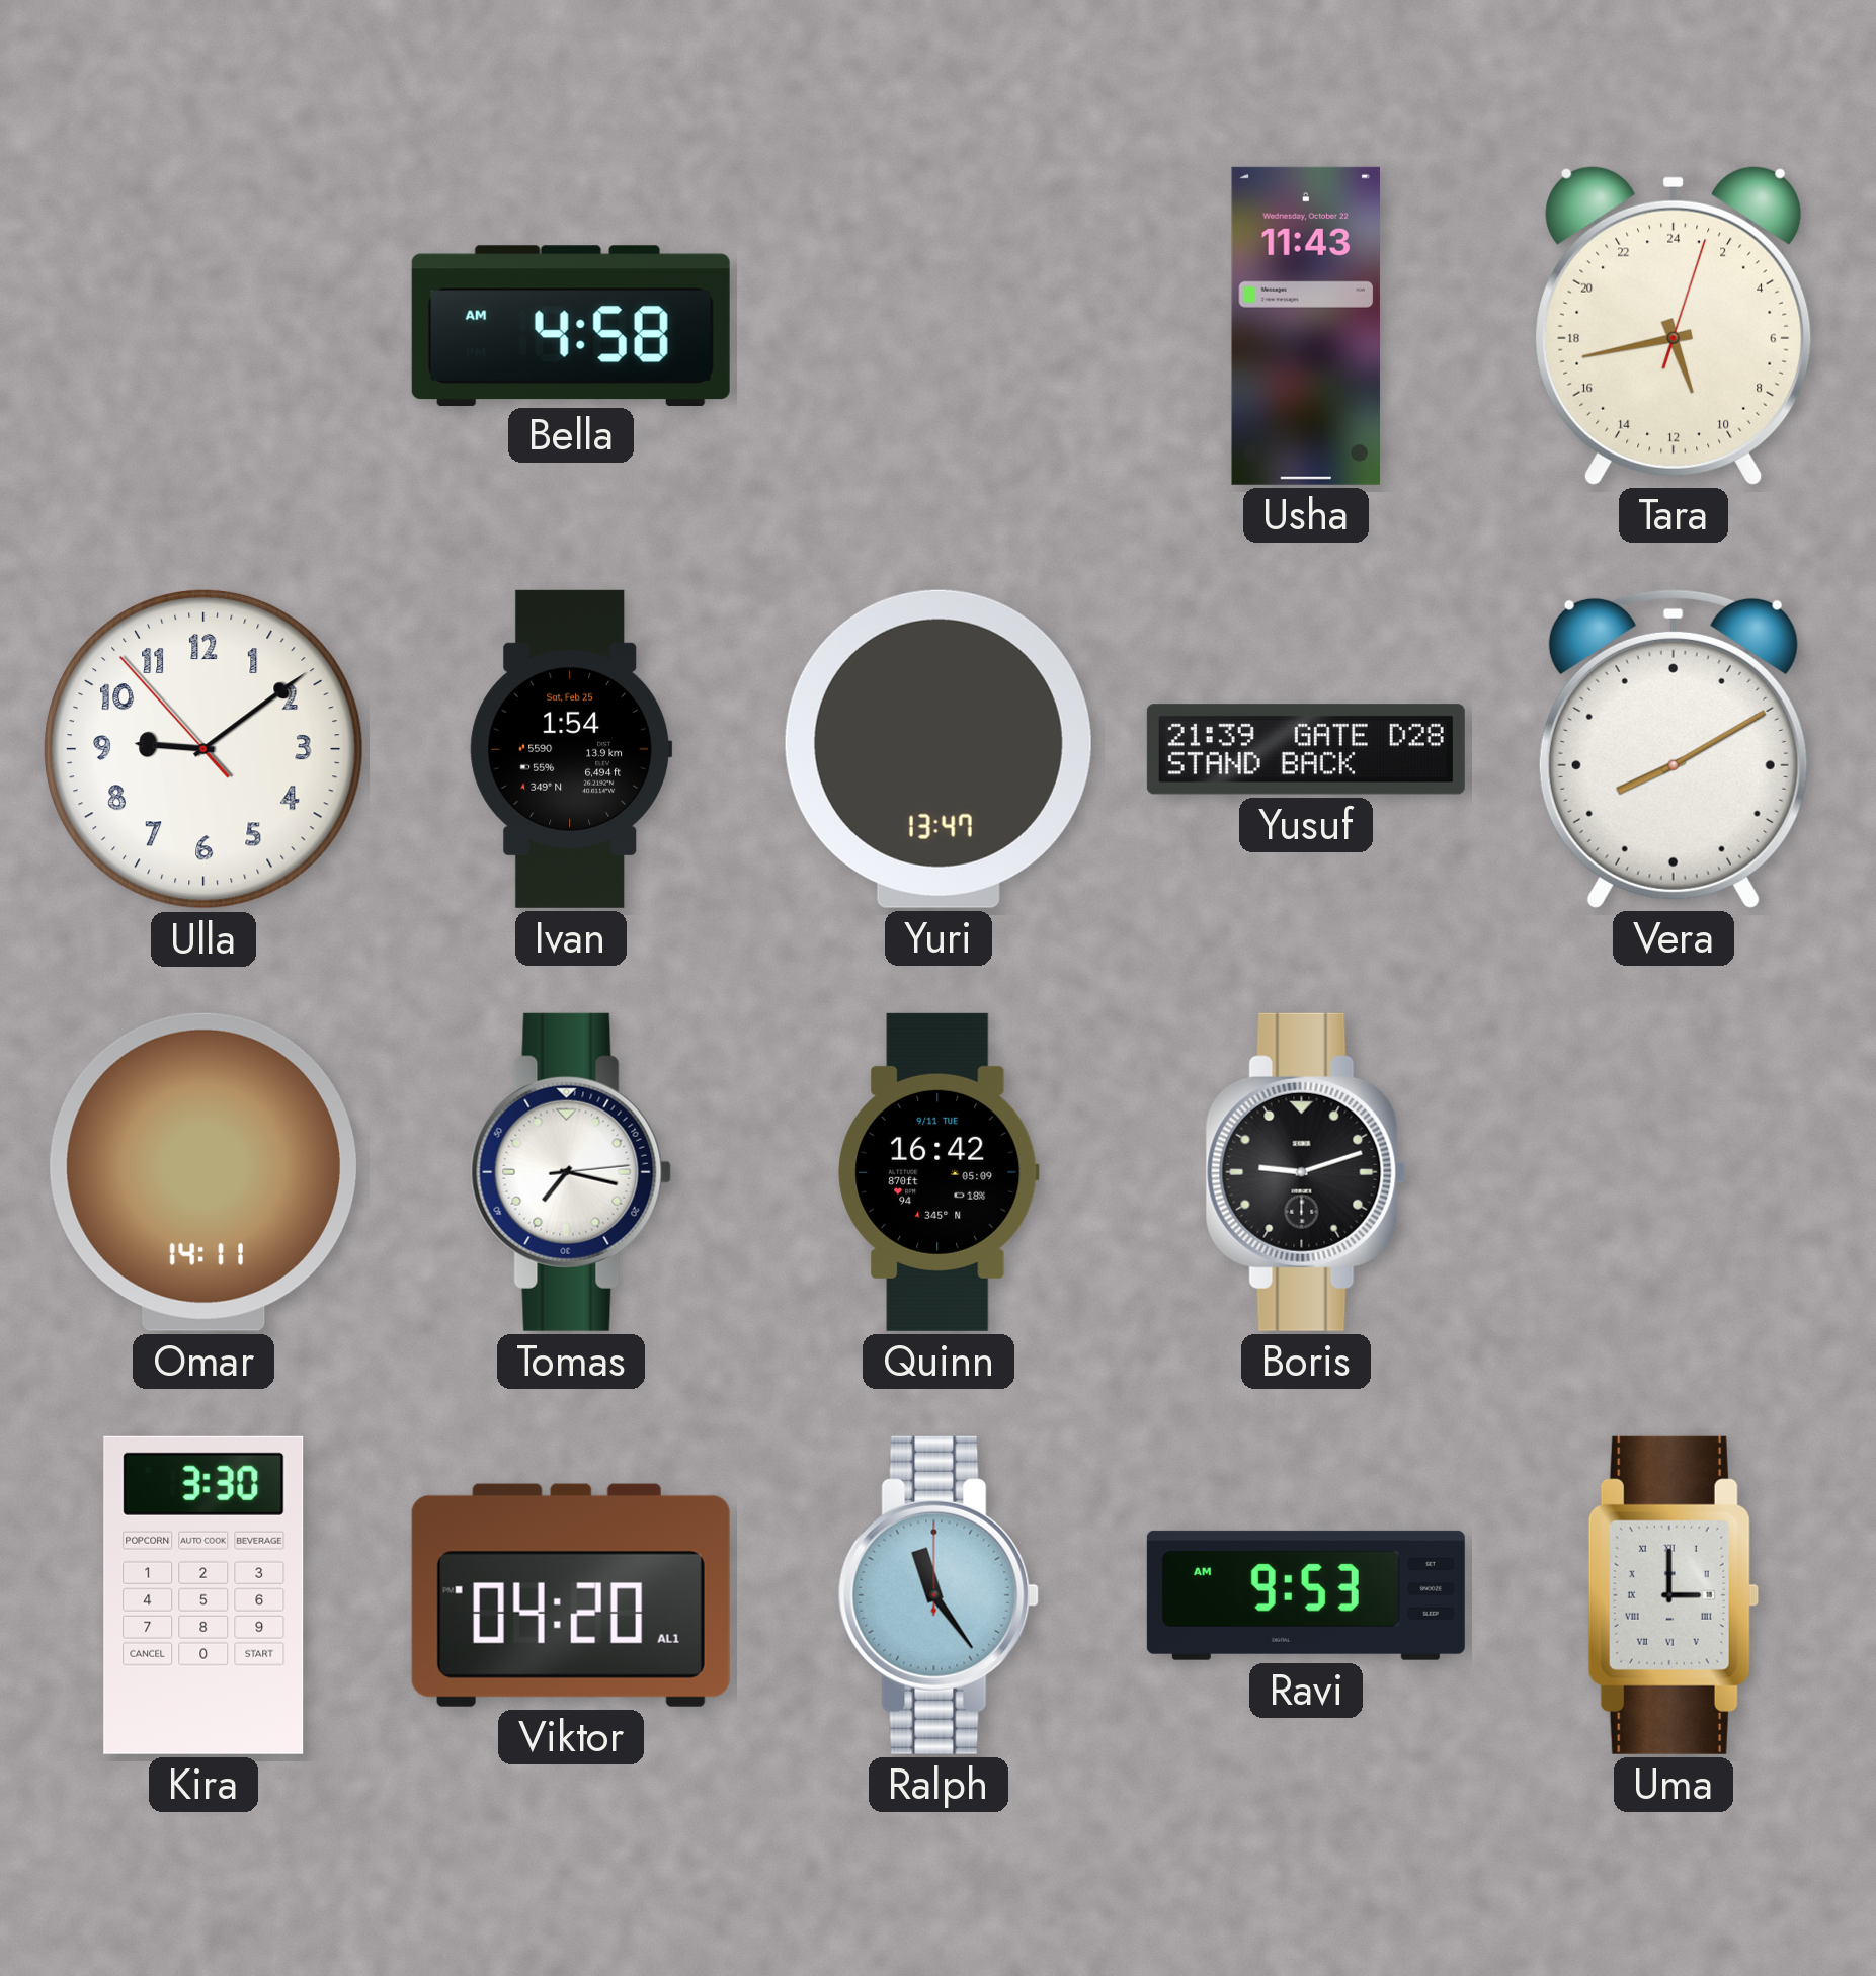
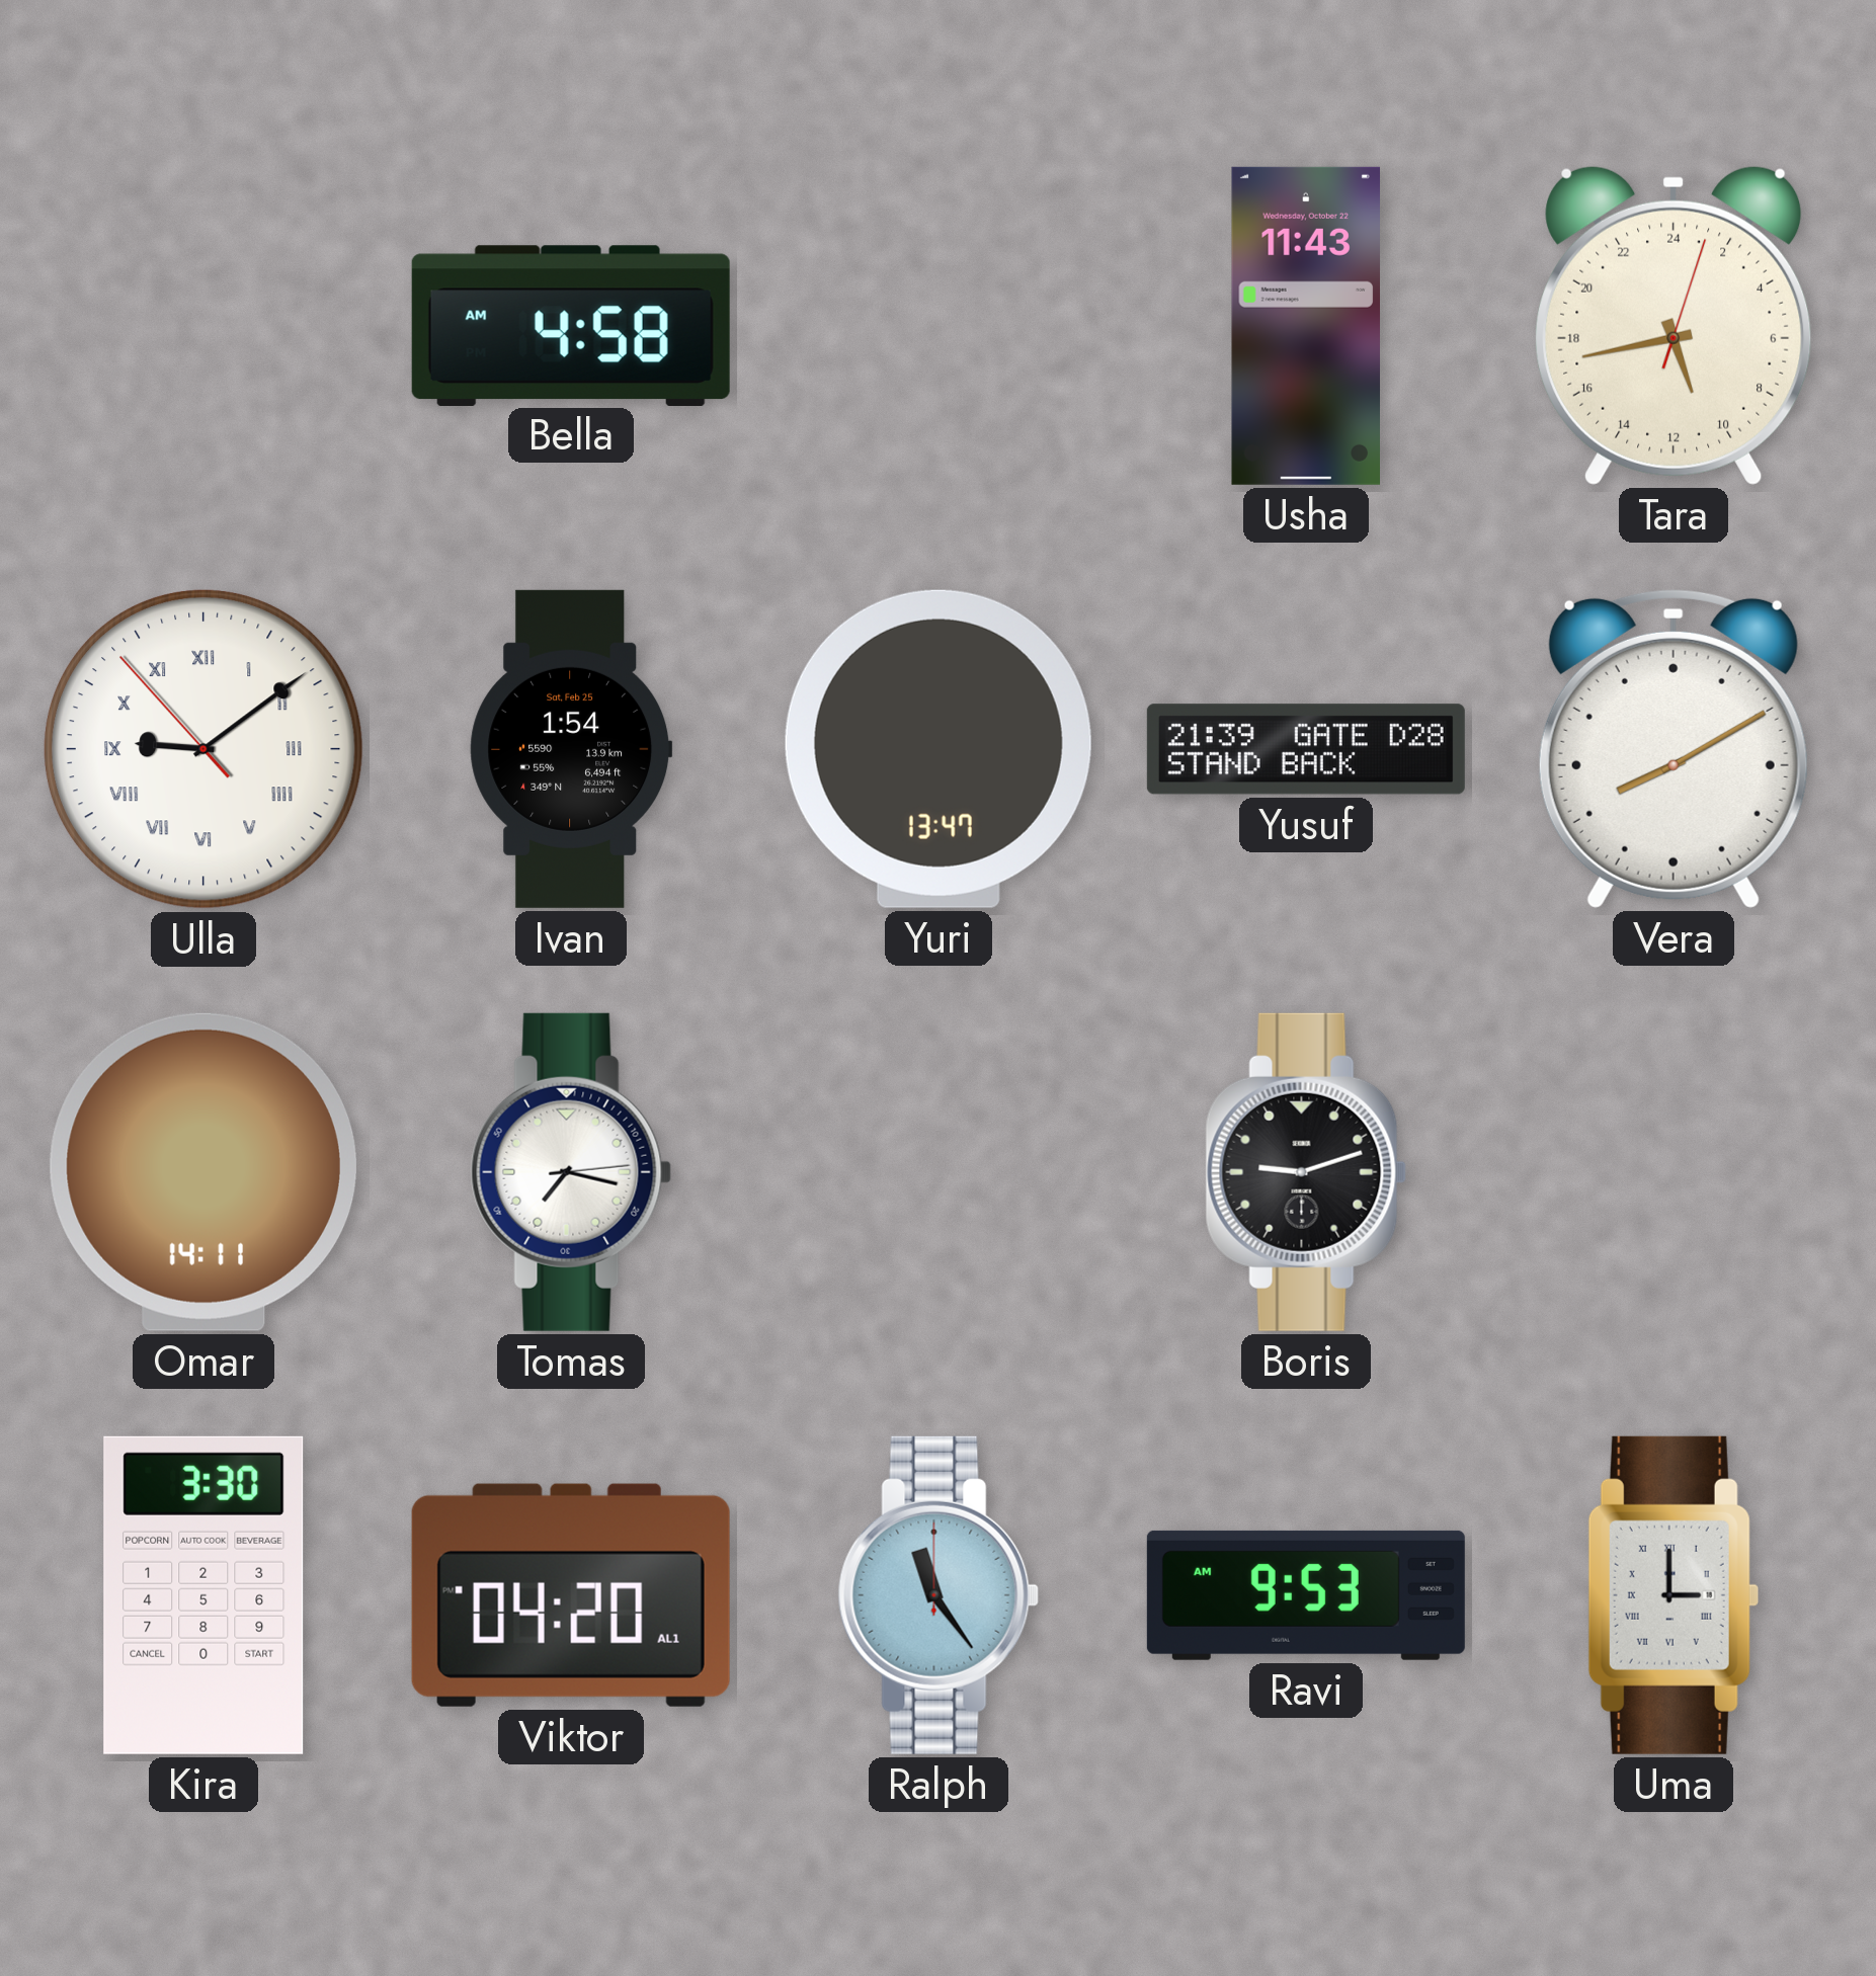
Ulla numerals: Arabic -> Roman (203, 749)
Quinn: 16:42 -> none (939, 1172)
